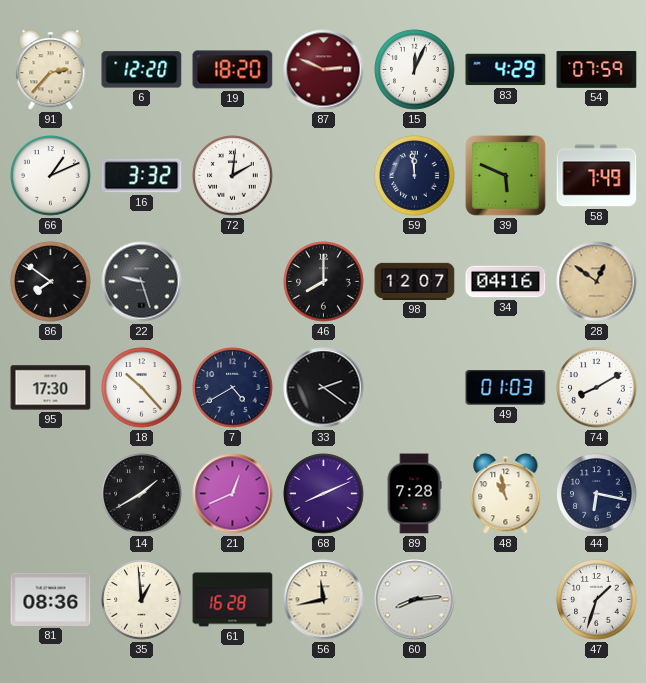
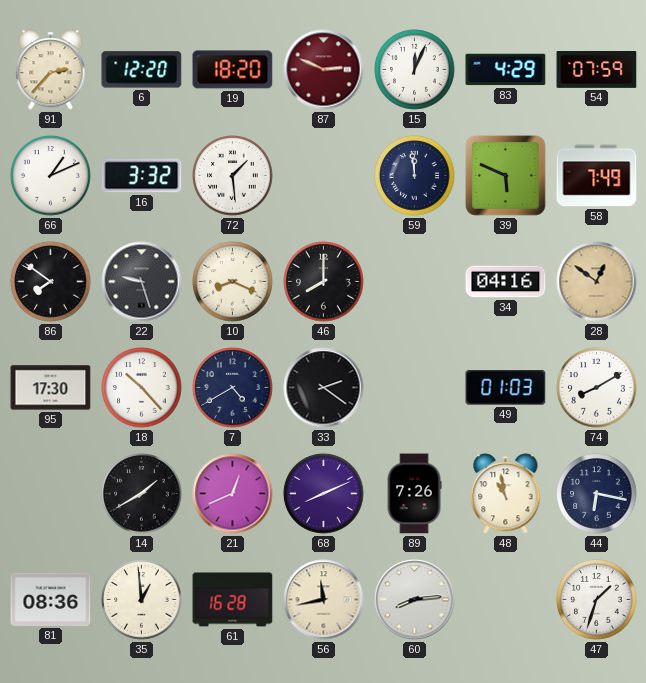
72: 2:01 -> 1:29 (233, 176)
10: none -> 8:19 (233, 282)
98: 12:07 -> none (415, 281)
89: 7:28 -> 7:26 (414, 494)
